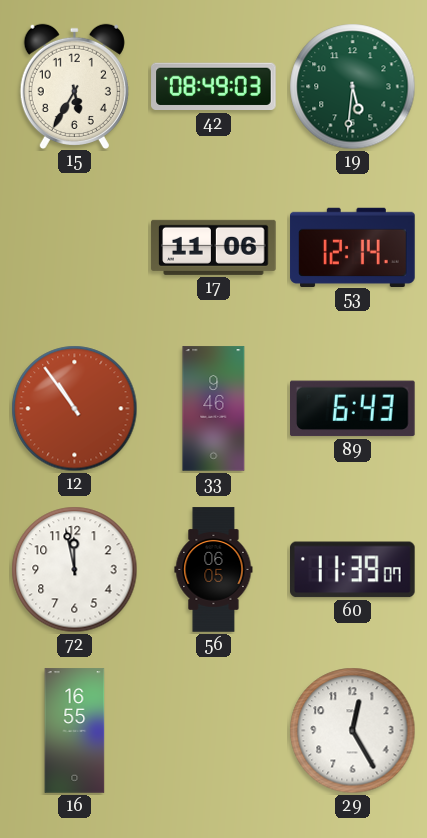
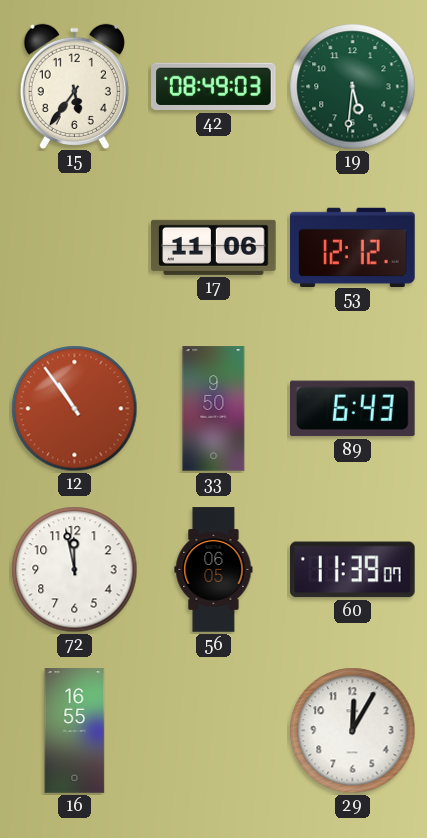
15: 5:35 -> 5:36 (74, 86)
53: 12:14 -> 12:12 (353, 247)
33: 9:46 -> 9:50 (214, 409)
29: 12:25 -> 12:05 (353, 731)
